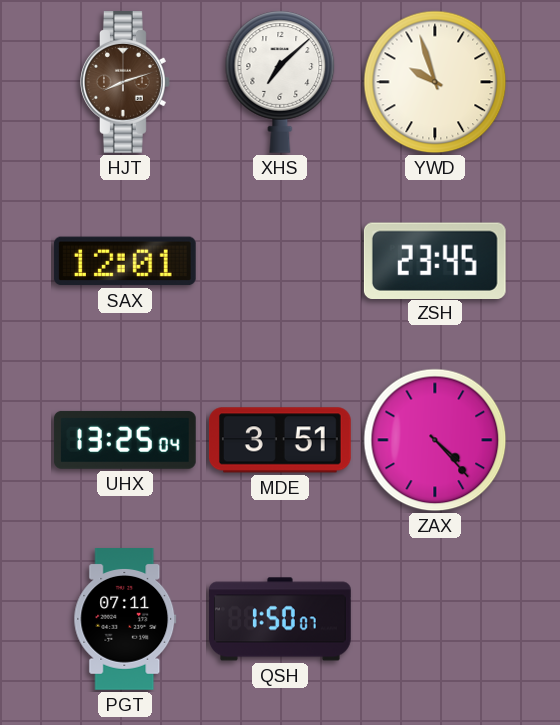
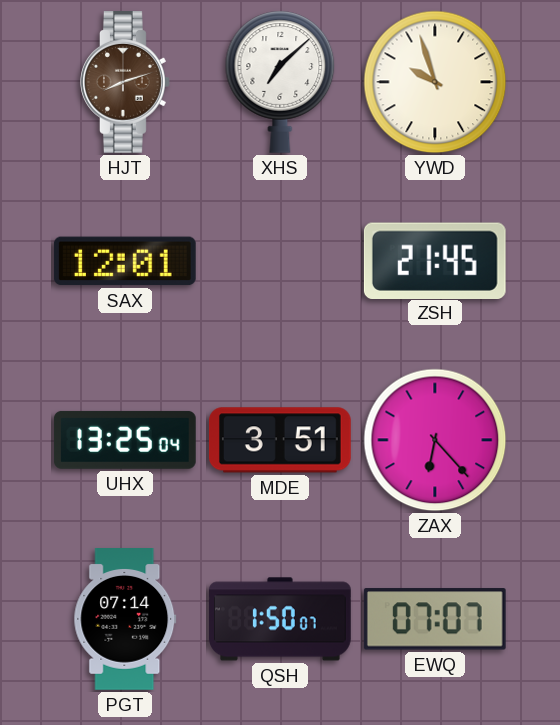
ZSH: 23:45 -> 21:45 (435, 260)
ZAX: 4:23 -> 6:23 (435, 440)
PGT: 07:11 -> 07:14 (125, 620)
EWQ: none -> 07:07 (435, 619)
